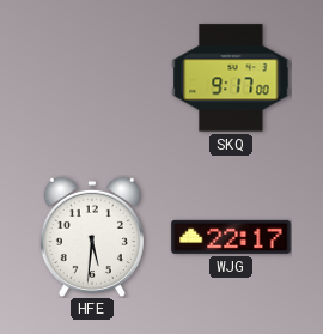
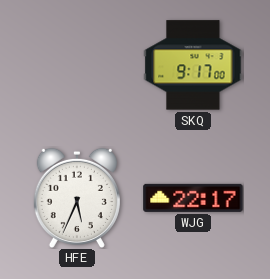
HFE: 5:31 -> 5:34 (77, 197)
